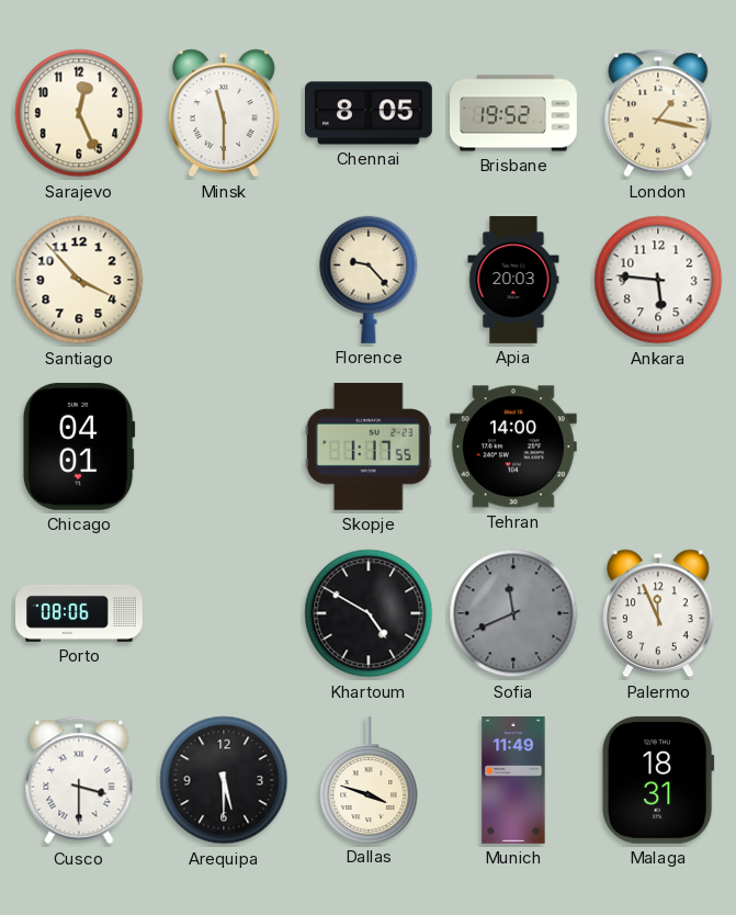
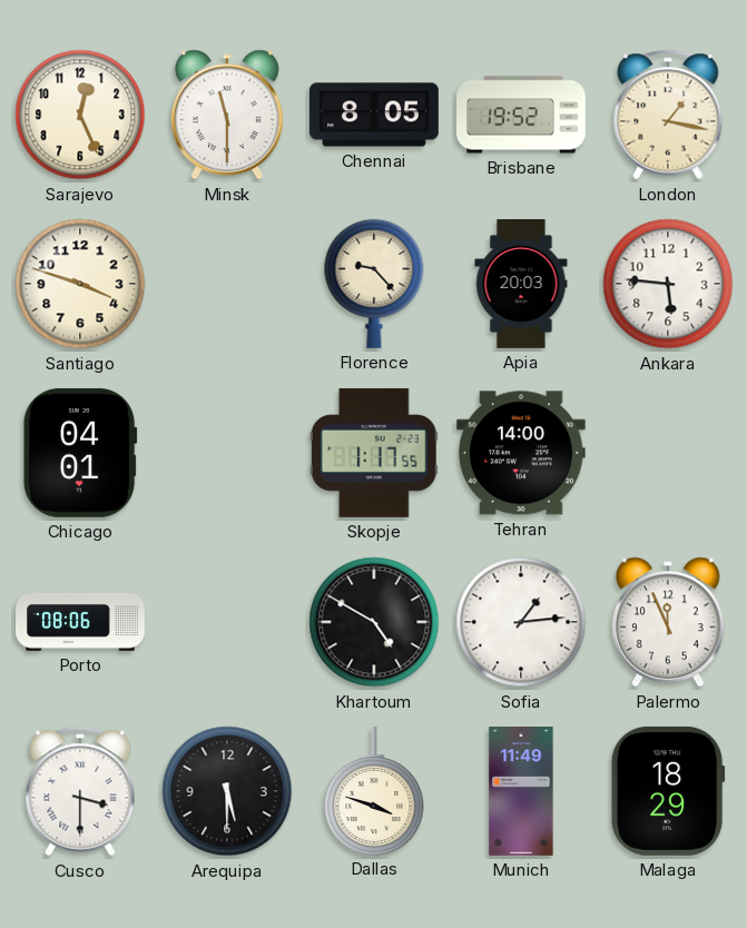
Santiago: 3:53 -> 3:48 (80, 284)
Sofia: 11:41 -> 1:14 (521, 622)
Sofia dial: grey -> white (521, 622)
Malaga: 18:31 -> 18:29 (668, 791)
